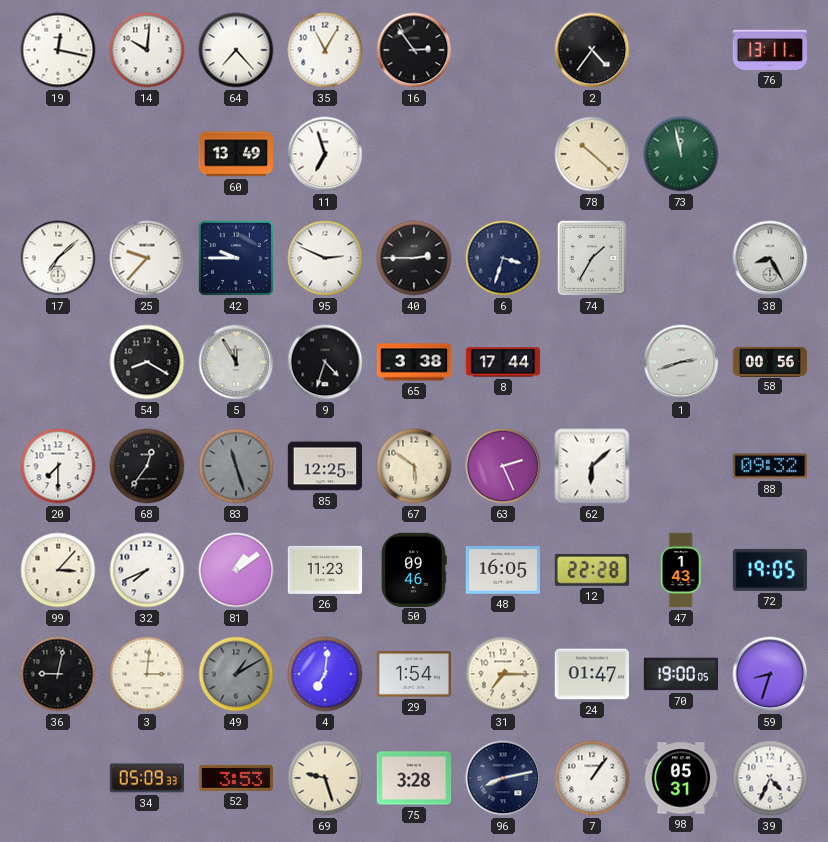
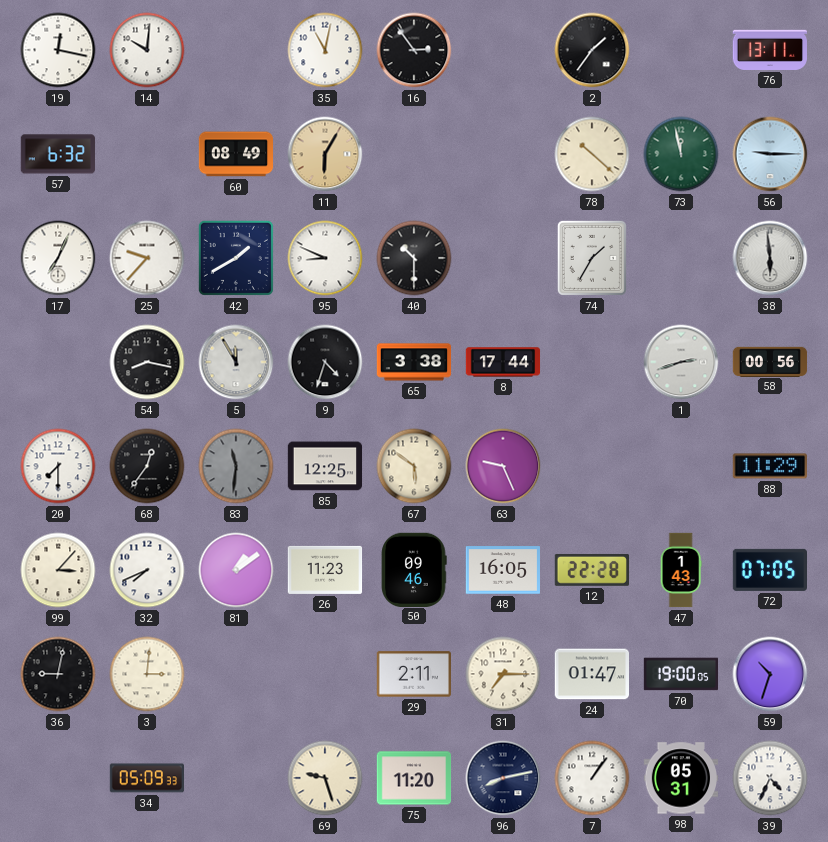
64: 7:23 -> none (236, 50)
35: 11:05 -> 11:02 (325, 50)
2: 4:36 -> 1:36 (592, 50)
57: none -> 6:32 (57, 154)
60: 13:49 -> 08:49 (236, 154)
11: 6:57 -> 6:05 (325, 154)
11 dial: white -> champagne (325, 154)
56: none -> 9:15 (770, 154)
17: 7:08 -> 7:04 (58, 258)
42: 9:45 -> 1:40 (236, 258)
95: 2:49 -> 8:49 (325, 258)
40: 2:45 -> 10:30 (414, 258)
6: 3:33 -> none (503, 258)
38: 8:25 -> 5:59 (770, 258)
54: 8:20 -> 8:17 (147, 362)
83: 11:27 -> 11:31 (236, 466)
63: 2:26 -> 9:26 (503, 466)
62: 6:08 -> none (592, 466)
88: 09:32 -> 11:29 (769, 466)
72: 19:05 -> 07:05 (770, 570)
49: 1:10 -> none (236, 674)
4: 7:01 -> none (325, 674)
29: 1:54 -> 2:11 (413, 674)
59: 8:33 -> 10:33 (770, 674)
52: 3:53 -> none (236, 778)
75: 3:28 -> 11:20 (414, 778)
